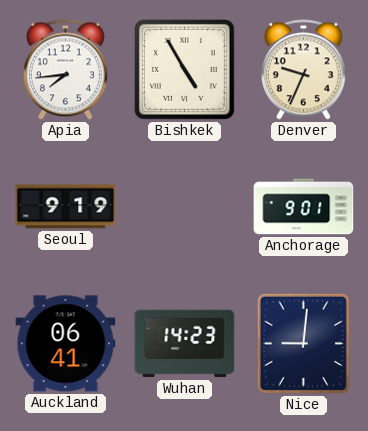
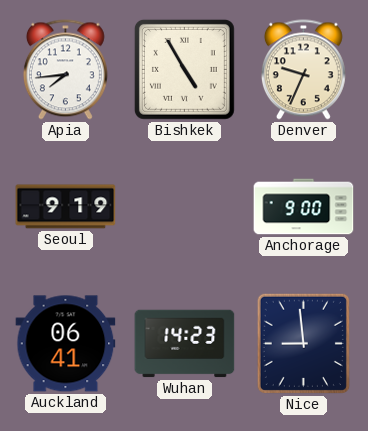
Anchorage: 9:01 -> 9:00 (304, 207)
Nice: 9:01 -> 8:59 (303, 343)
